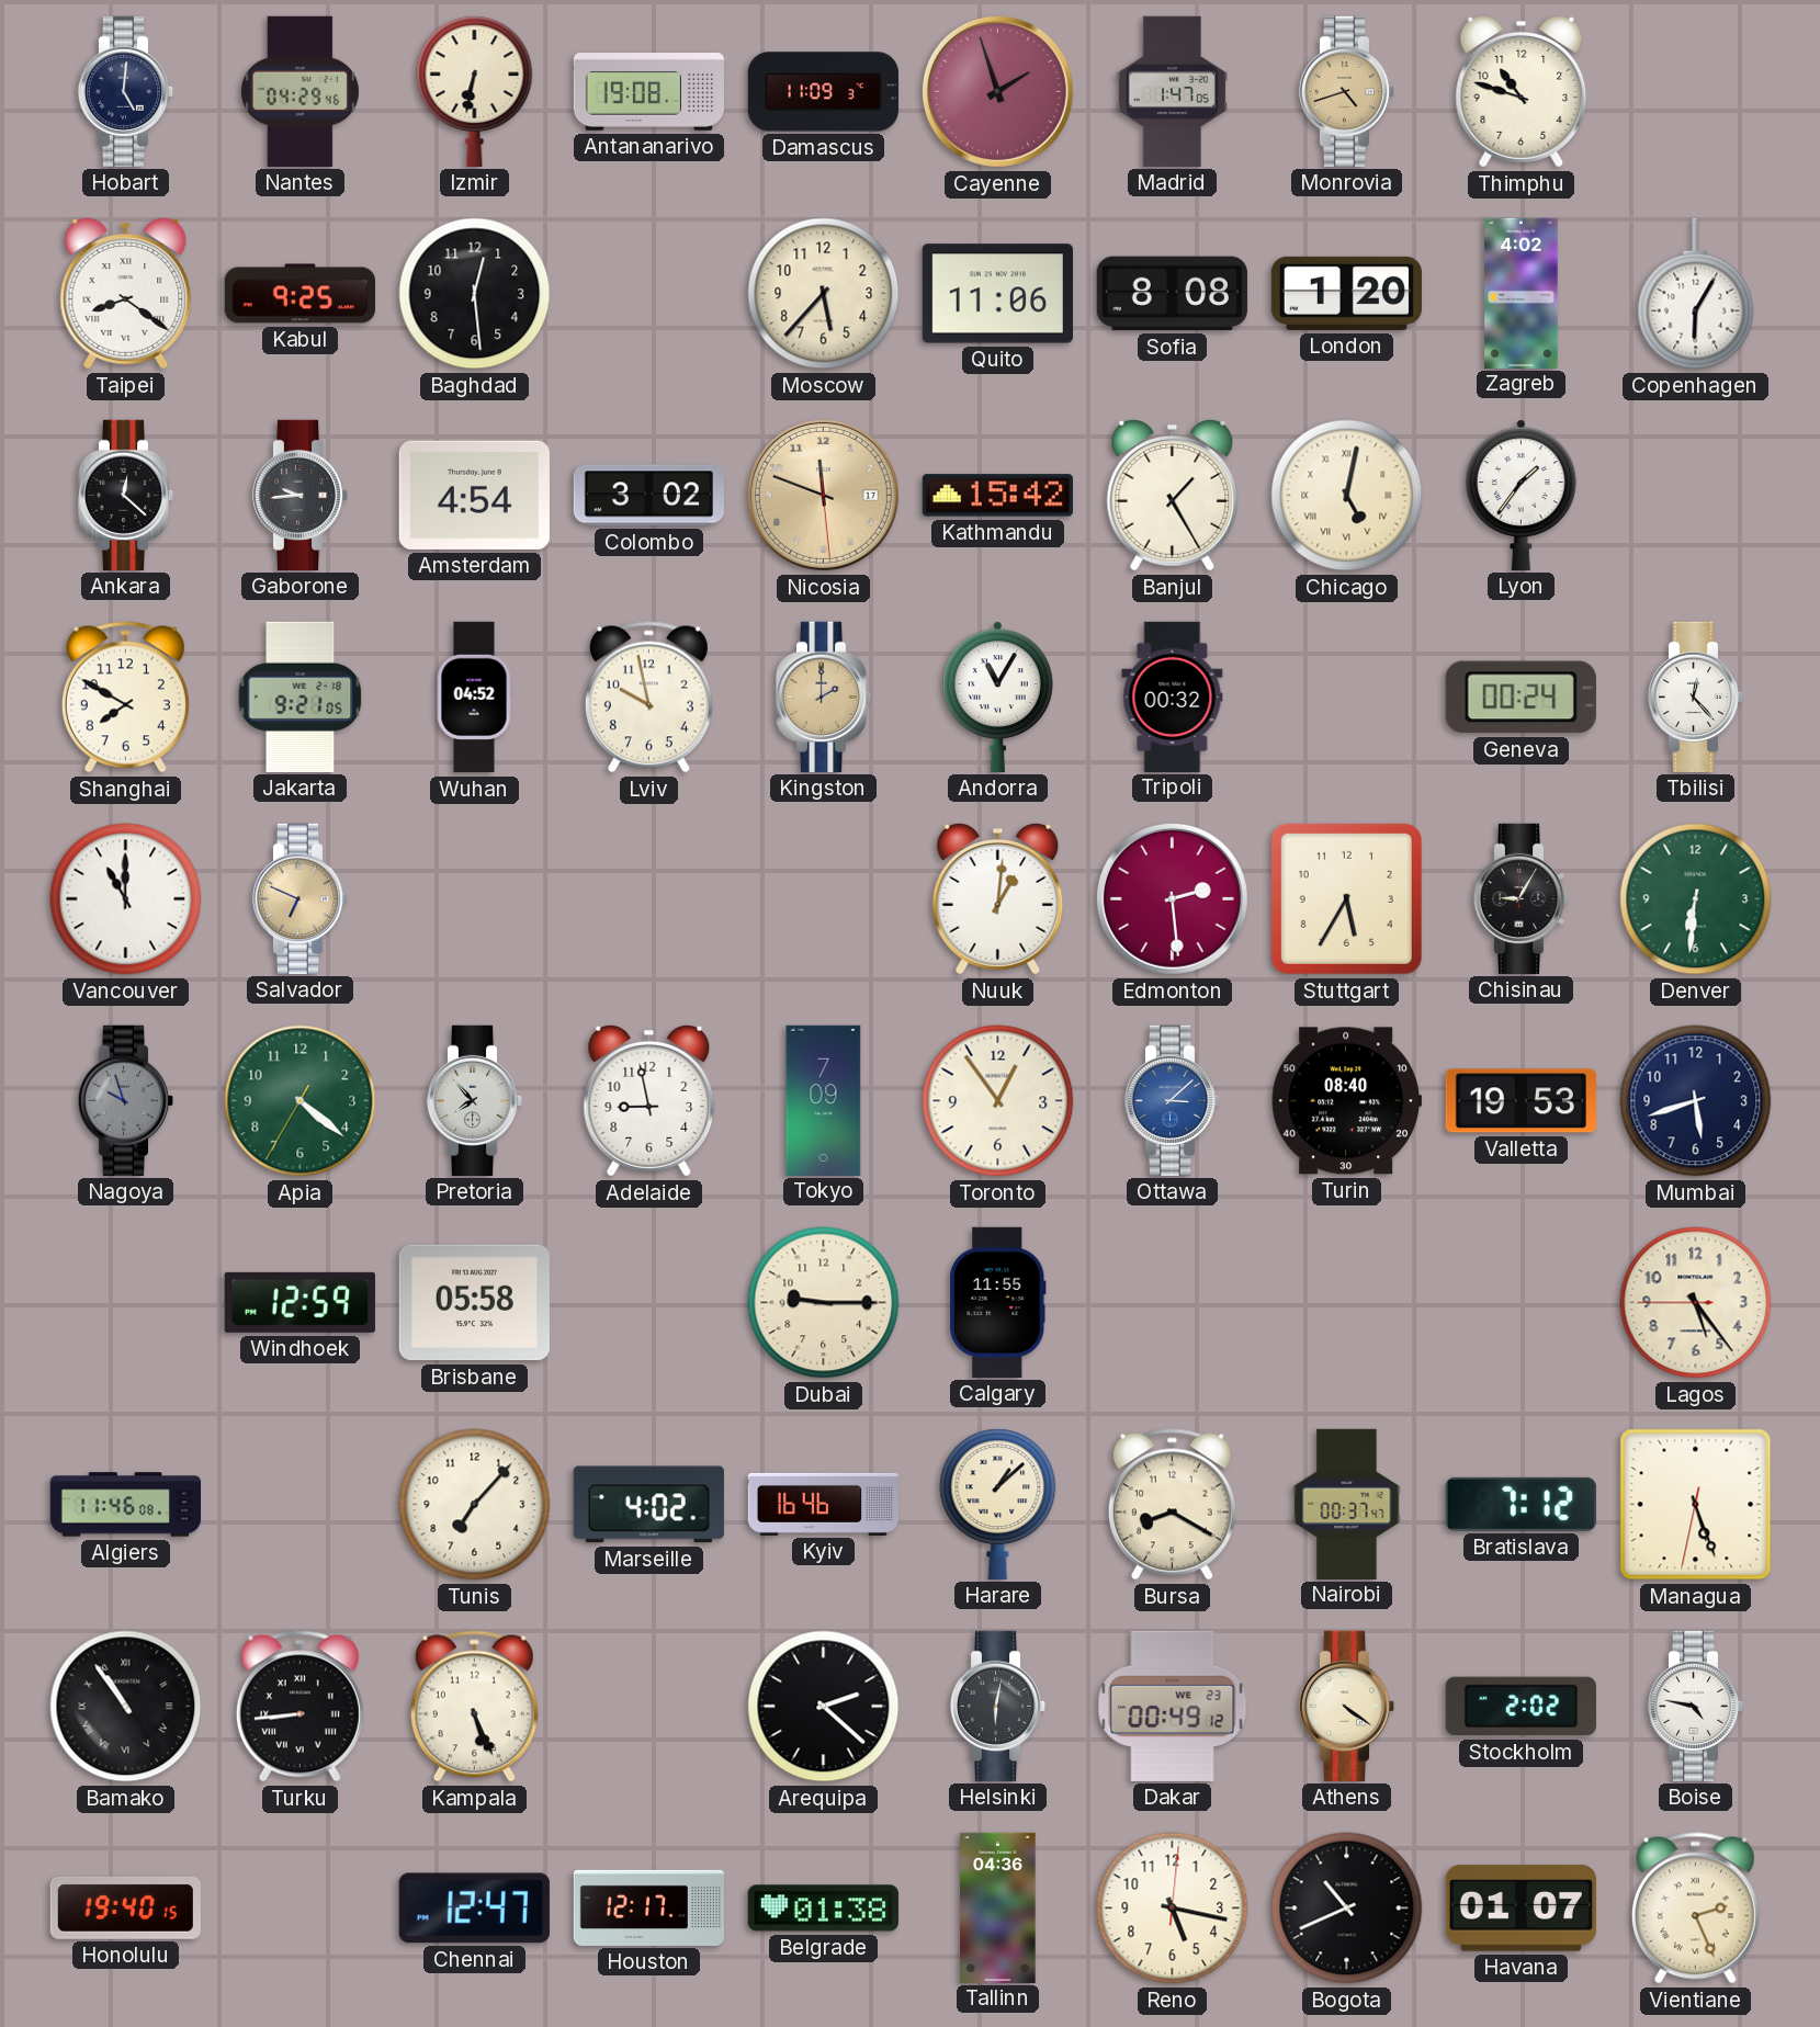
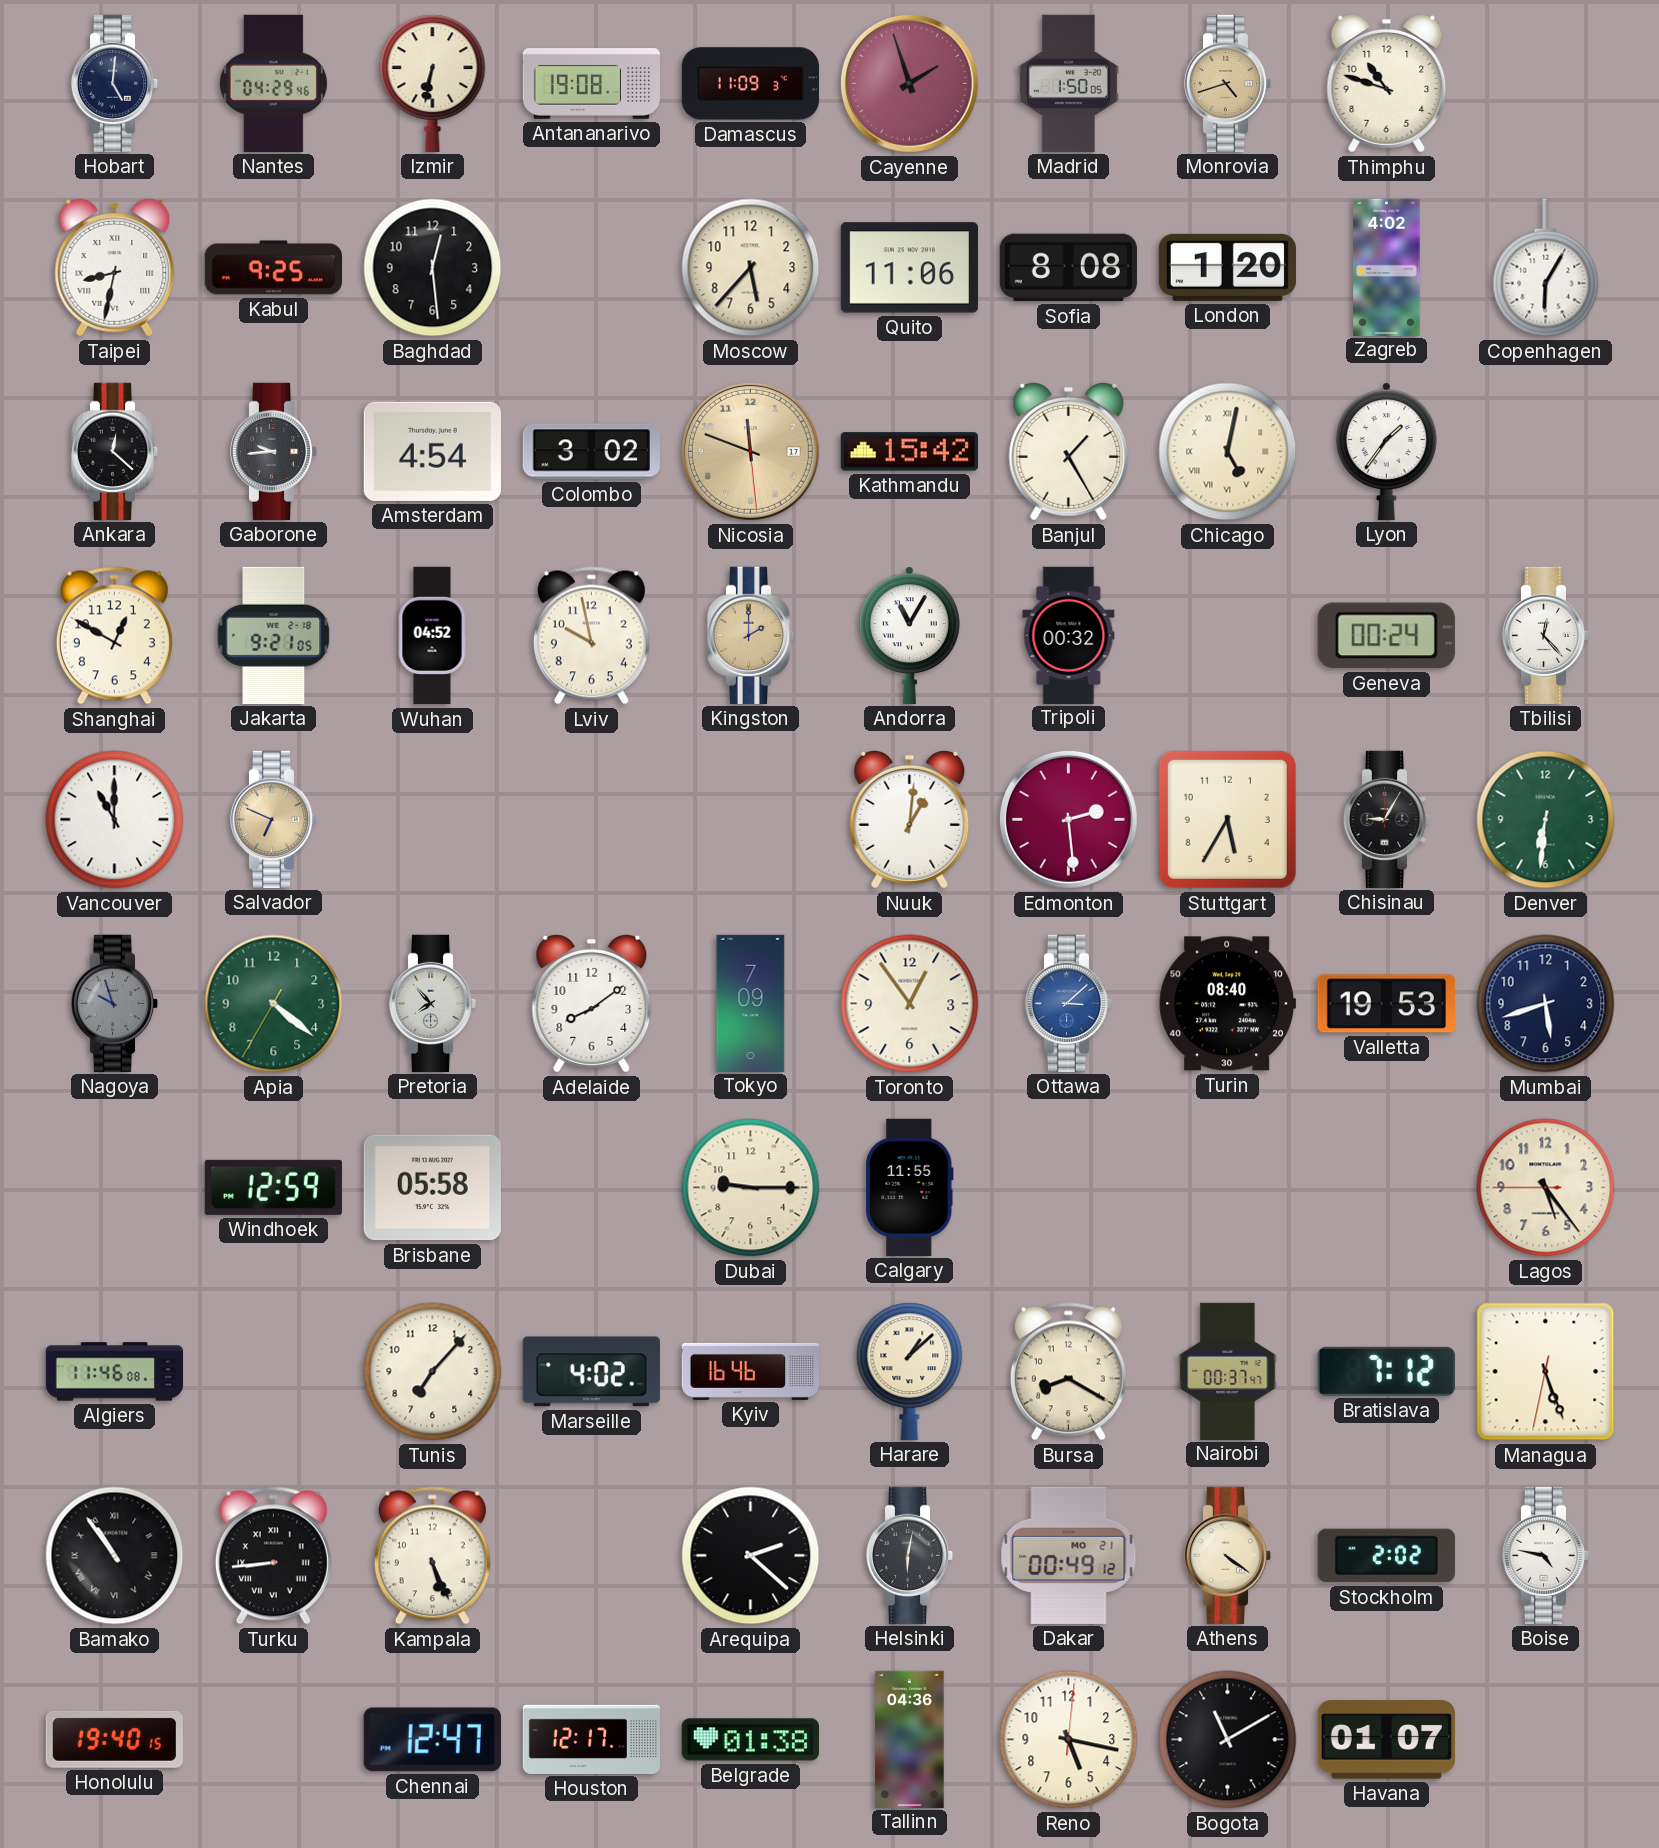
Madrid: 1:47 -> 1:50 (1068, 83)
Taipei: 8:21 -> 8:32 (115, 268)
Shanghai: 7:50 -> 12:50 (114, 636)
Adelaide: 8:58 -> 8:09 (592, 1004)
Dakar date: WE 23 -> MO 21 (1069, 1555)
Bogota: 10:41 -> 11:10 (1228, 1740)
Vientiane: 2:26 -> none (1695, 1909)
